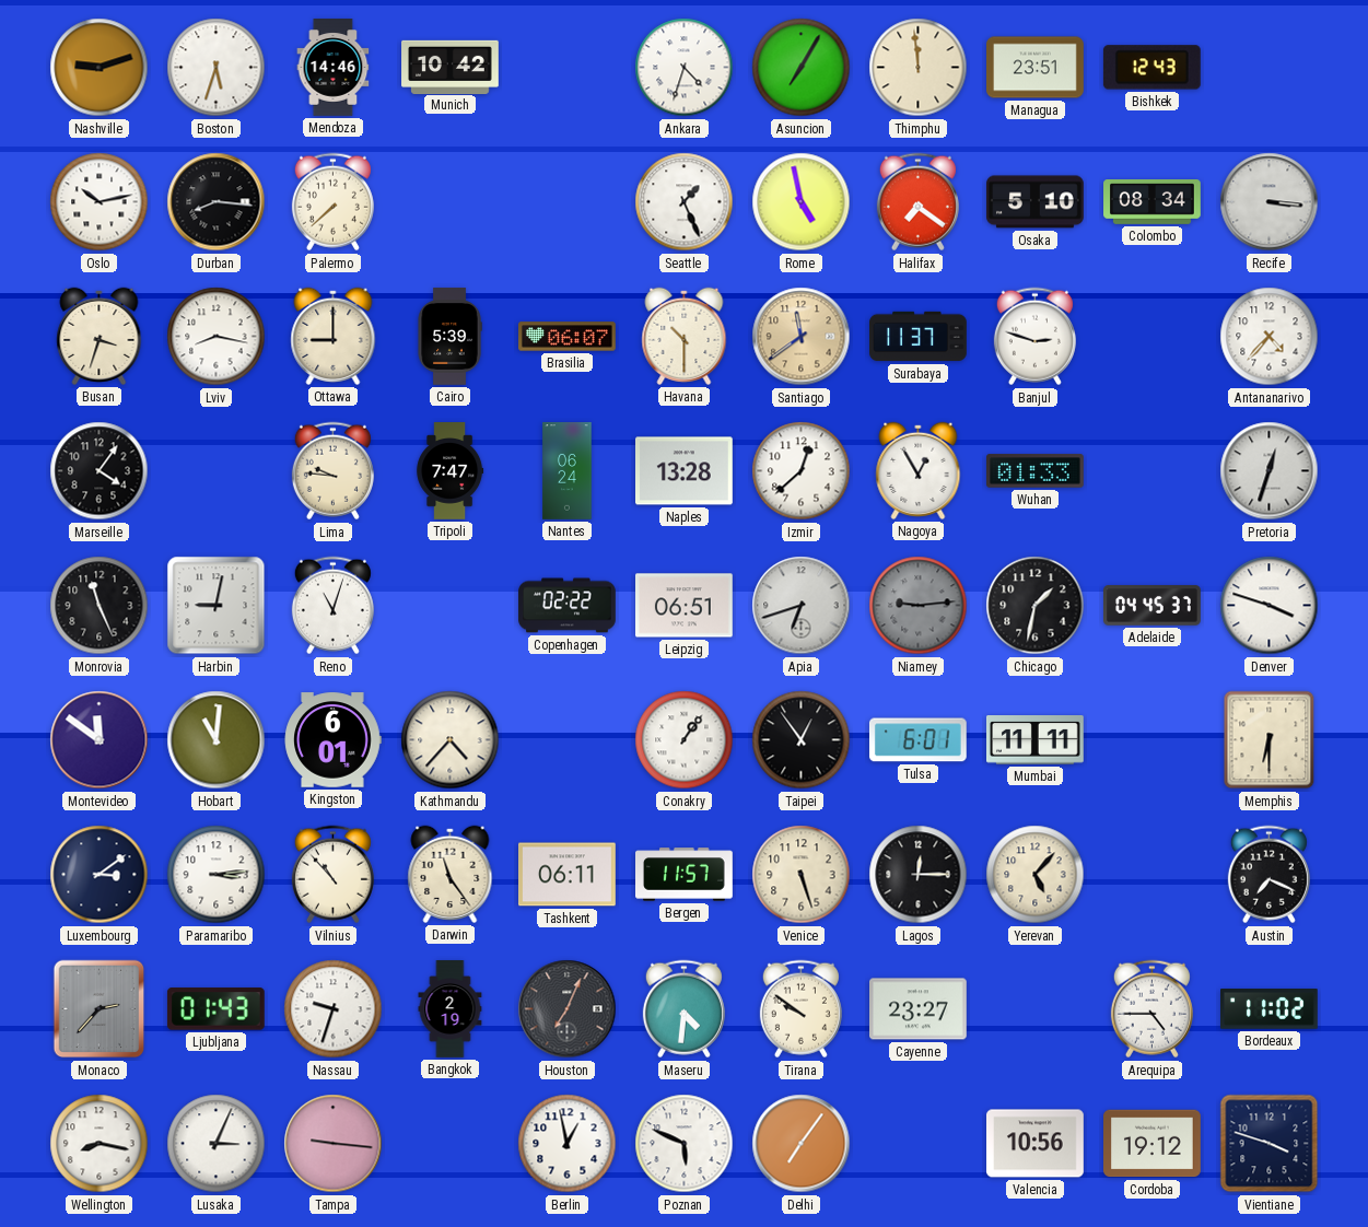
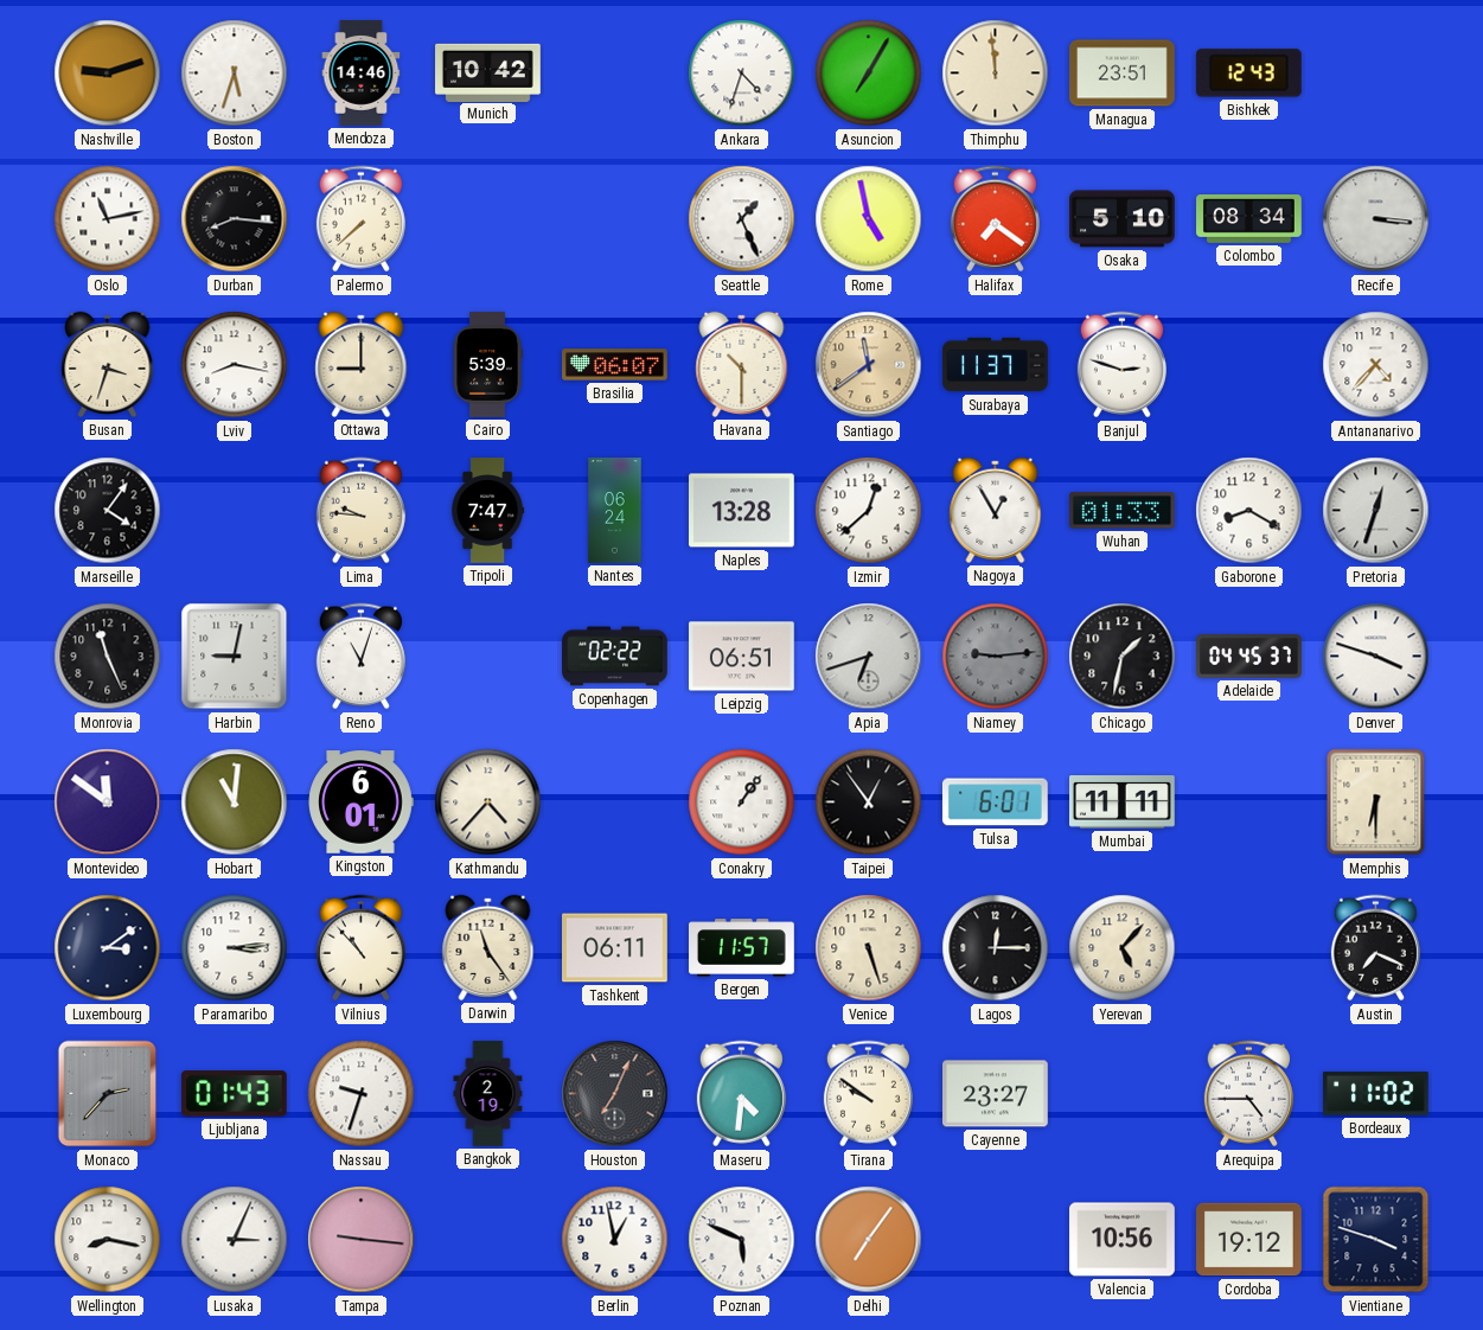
Oslo: 10:13 -> 11:13 (108, 219)
Gaborone: none -> 8:20 (1249, 511)
